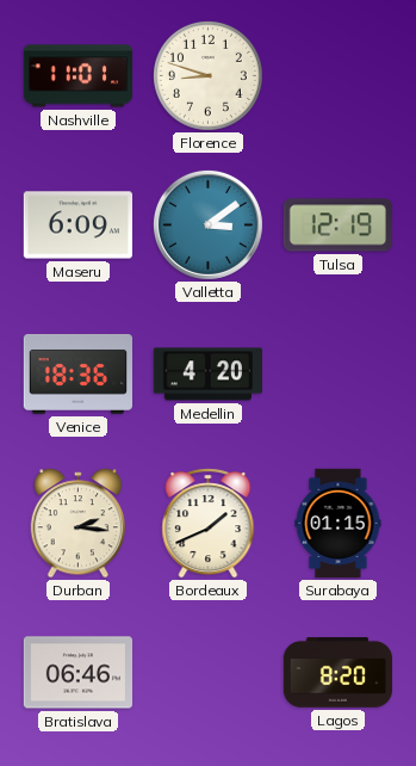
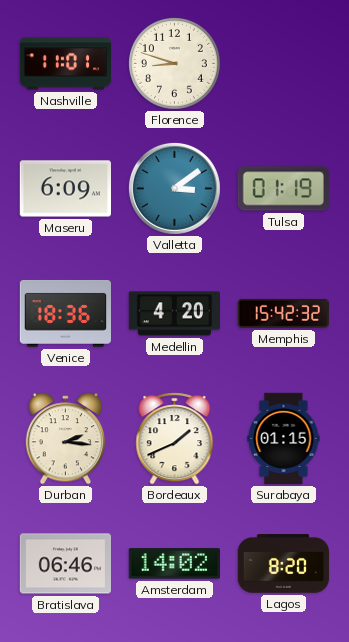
Tulsa: 12:19 -> 01:19 (283, 189)
Memphis: none -> 15:42 (283, 313)
Amsterdam: none -> 14:02 (174, 564)
